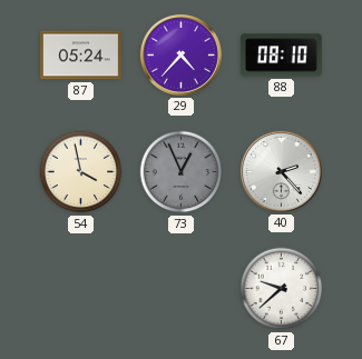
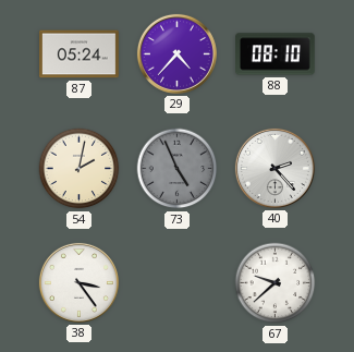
54: 3:58 -> 2:02 (80, 169)
73: 12:56 -> 4:56 (178, 169)
38: none -> 3:24 (78, 282)
